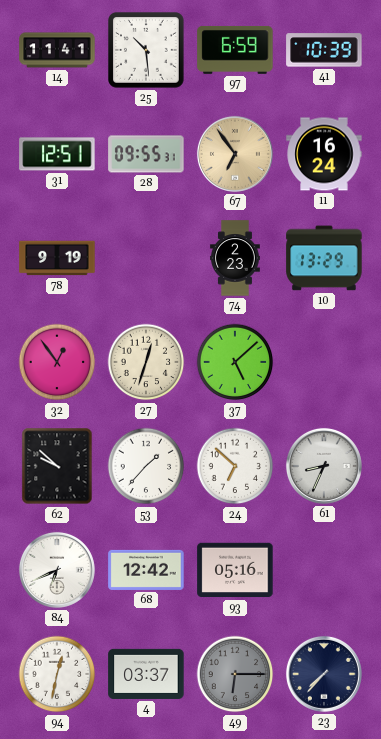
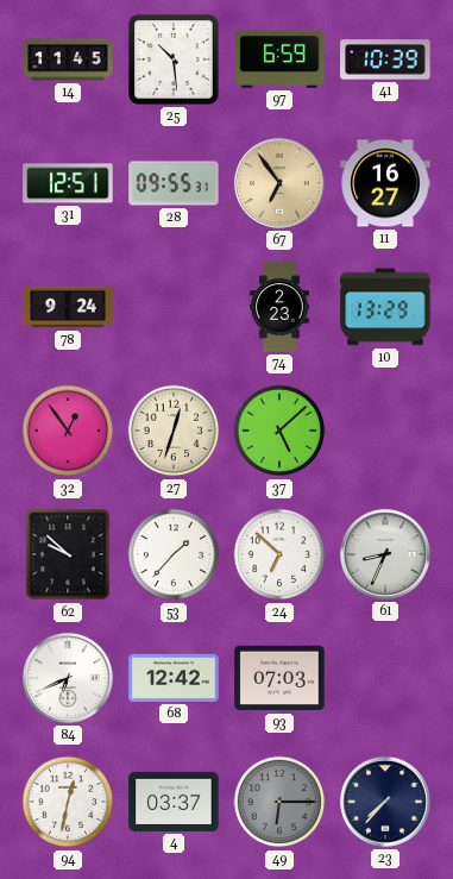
14: 11:41 -> 11:45 (68, 59)
11: 16:24 -> 16:27 (385, 183)
78: 9:19 -> 9:24 (68, 307)
93: 05:16 -> 07:03 (279, 678)
